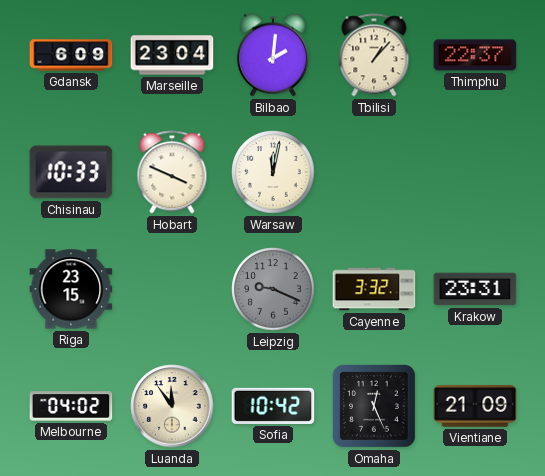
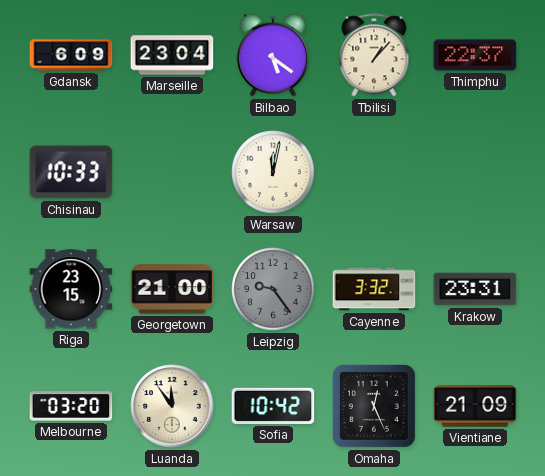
Bilbao: 2:01 -> 5:21 (273, 55)
Hobart: 3:49 -> none (172, 172)
Georgetown: none -> 21:00 (172, 289)
Leipzig: 9:19 -> 9:24 (273, 289)
Melbourne: 04:02 -> 03:20 (71, 406)
